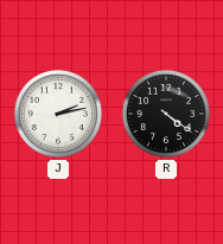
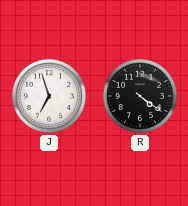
J: 2:13 -> 6:57 (49, 96)
